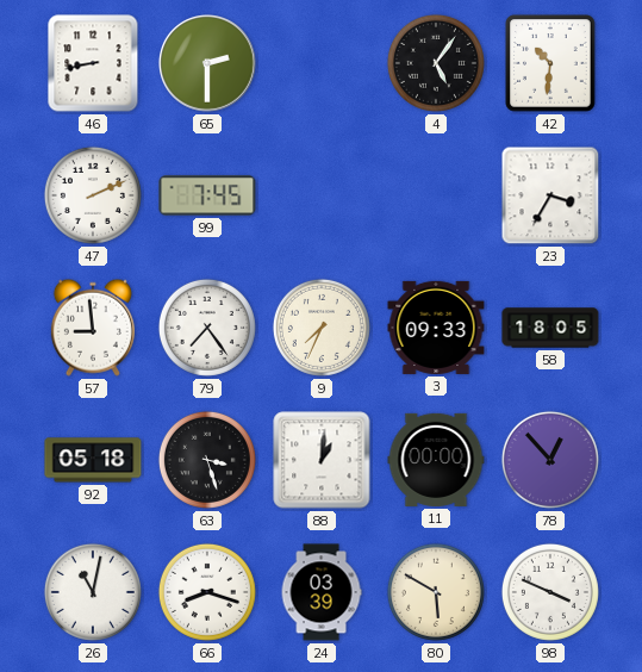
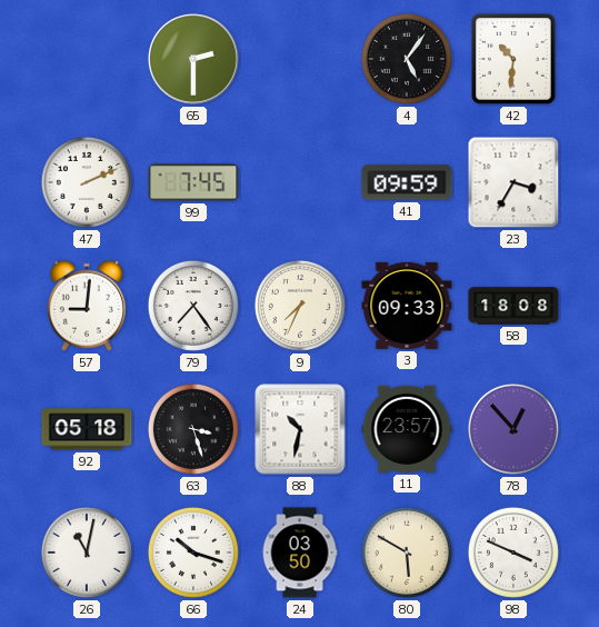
46: 8:43 -> none (93, 63)
41: none -> 09:59 (407, 182)
57: 8:59 -> 9:01 (87, 306)
58: 18:05 -> 18:08 (513, 306)
88: 1:01 -> 10:32 (300, 429)
11: 00:00 -> 23:57 (407, 429)
66: 8:18 -> 10:18 (193, 553)
24: 03:39 -> 03:50 (300, 553)
